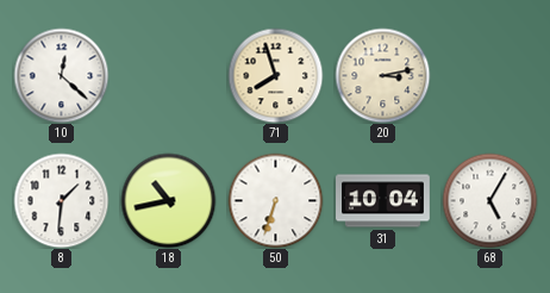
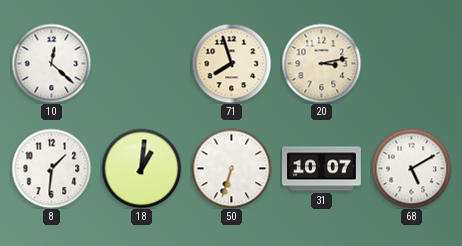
18: 10:43 -> 1:01 (141, 168)
31: 10:04 -> 10:07 (322, 169)
68: 5:05 -> 5:10 (411, 168)
